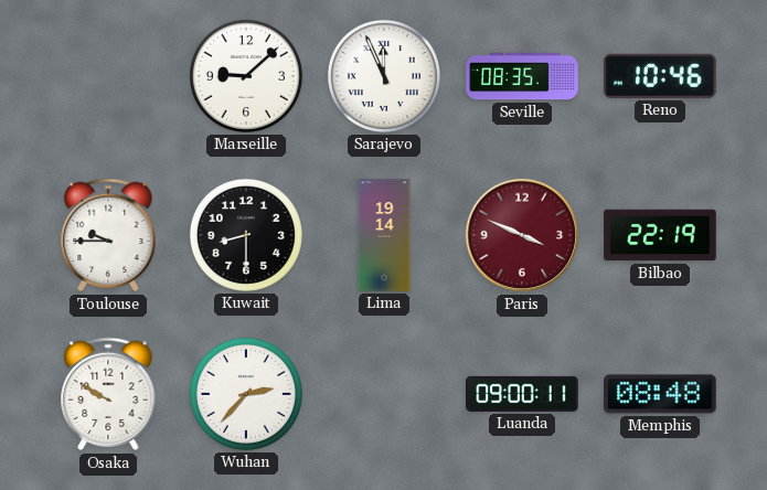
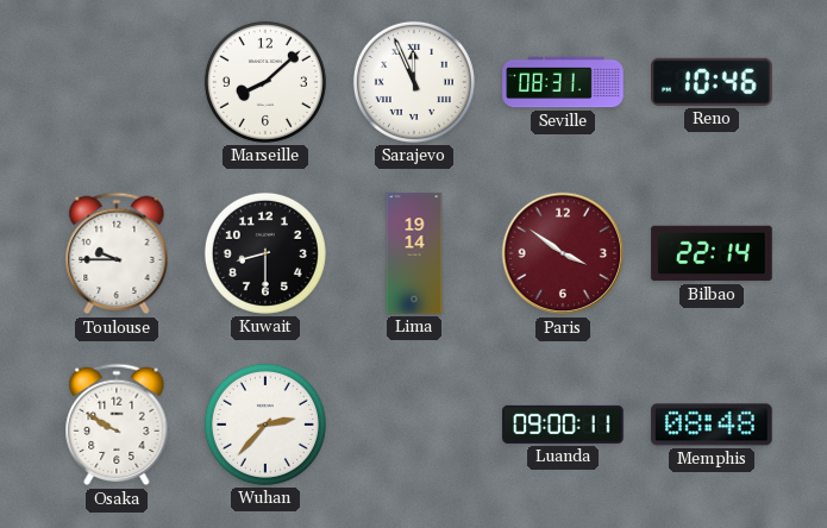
Marseille: 9:08 -> 8:08 (265, 82)
Seville: 08:35 -> 08:31 (563, 82)
Paris: 3:49 -> 3:51 (563, 253)
Bilbao: 22:19 -> 22:14 (712, 253)
